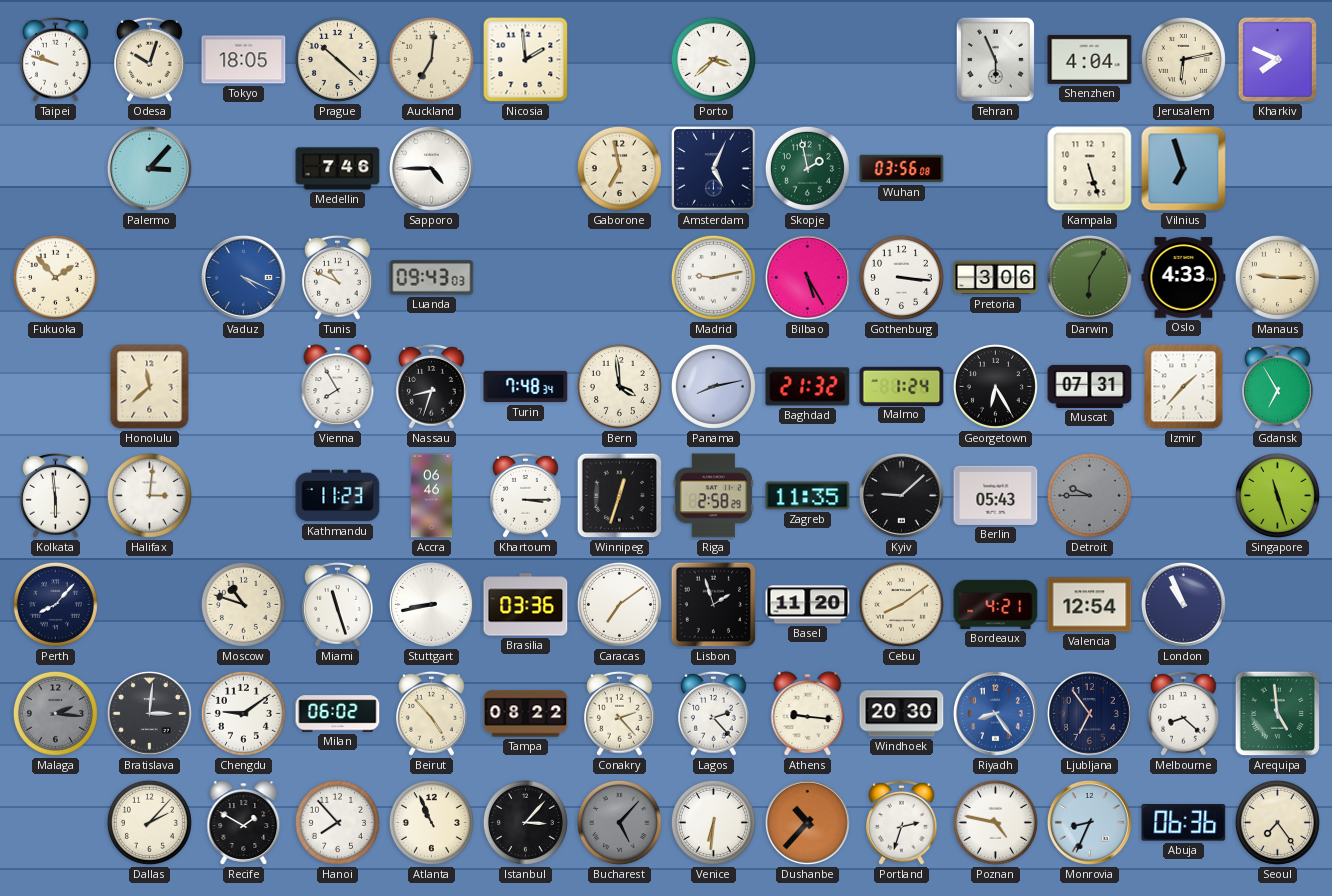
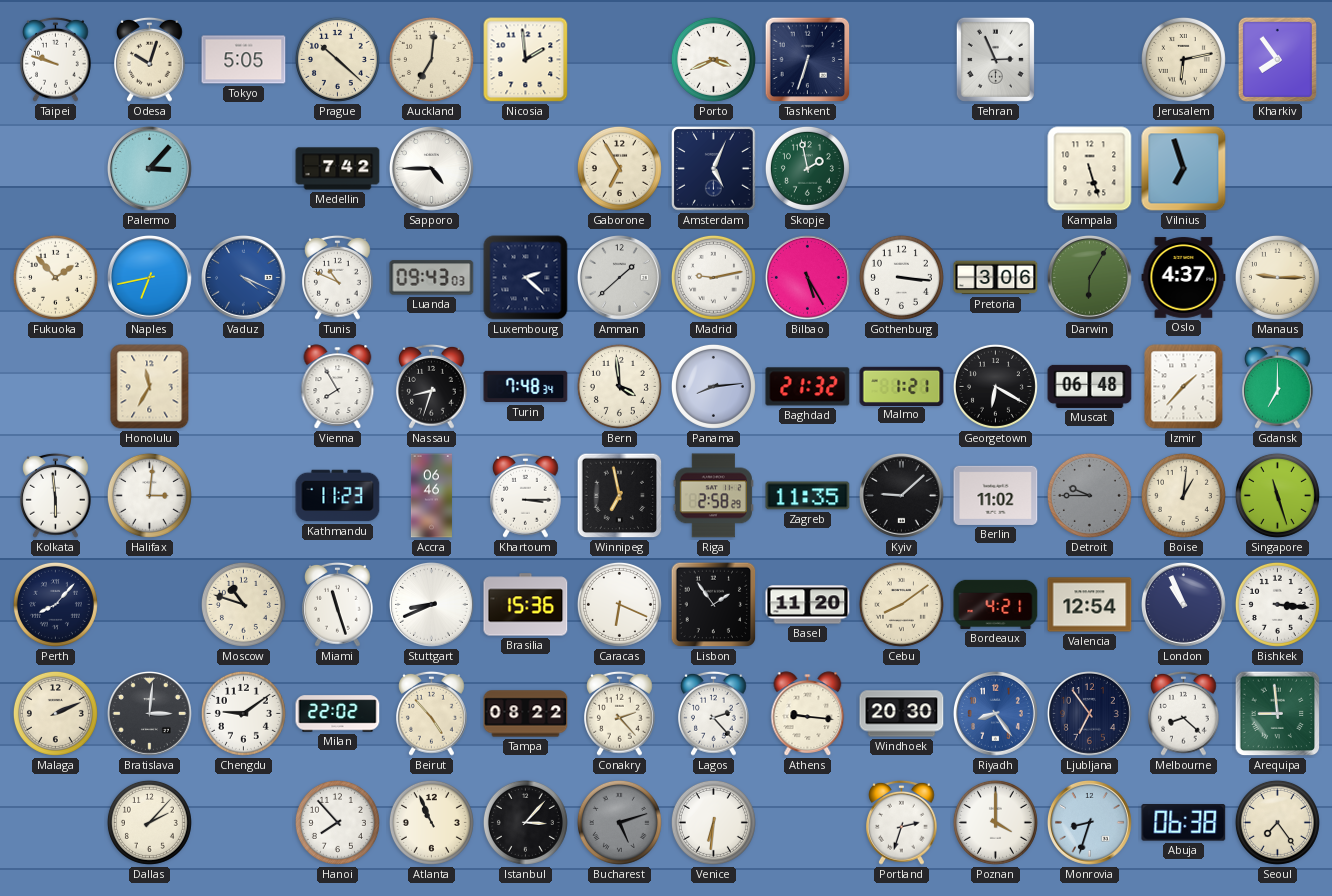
Tokyo: 18:05 -> 5:05 (244, 60)
Porto: 3:38 -> 3:41 (713, 59)
Tashkent: none -> 6:33 (808, 60)
Tehran: 5:56 -> 2:56 (995, 59)
Shenzhen: 4:04 -> none (1090, 59)
Kharkiv: 7:49 -> 7:54 (1277, 59)
Medellin: 7:46 -> 7:42 (338, 169)
Gaborone: 6:58 -> 6:55 (619, 168)
Wuhan: 03:56 -> none (902, 169)
Naples: none -> 6:43 (150, 278)
Luxembourg: none -> 2:22 (526, 278)
Amman: none -> 1:38 (620, 278)
Oslo: 4:33 -> 4:37 (1184, 278)
Honolulu: 11:38 -> 11:35 (150, 387)
Panama: 8:13 -> 8:14 (713, 386)
Malmo: 1:24 -> 1:21 (902, 386)
Georgetown: 6:25 -> 6:20 (995, 386)
Muscat: 07:31 -> 06:48 (1090, 386)
Gdansk: 6:55 -> 7:00 (1278, 386)
Winnipeg: 12:33 -> 6:58 (620, 496)
Berlin: 05:43 -> 11:02 (996, 495)
Boise: none -> 1:01 (1183, 495)
Stuttgart: 8:43 -> 8:41 (432, 605)
Brasilia: 03:36 -> 15:36 (526, 605)
Caracas: 7:09 -> 6:19 (619, 604)
Lisbon: 1:57 -> 1:54 (714, 605)
Bishkek: none -> 3:16 (1277, 604)
Malaga: 2:16 -> 2:11 (55, 713)
Malaga dial: grey -> cream (55, 713)
Milan: 06:02 -> 22:02 (338, 714)
Arequipa: 4:59 -> 8:59 (1278, 714)
Recife: 1:50 -> none (244, 823)
Bucharest: 5:07 -> 5:12 (619, 822)
Dushanbe: 10:37 -> none (808, 823)
Poznan: 4:47 -> 4:00 (995, 822)
Monrovia: 8:34 -> 8:33 (1090, 823)
Abuja: 06:36 -> 06:38 (1184, 823)
